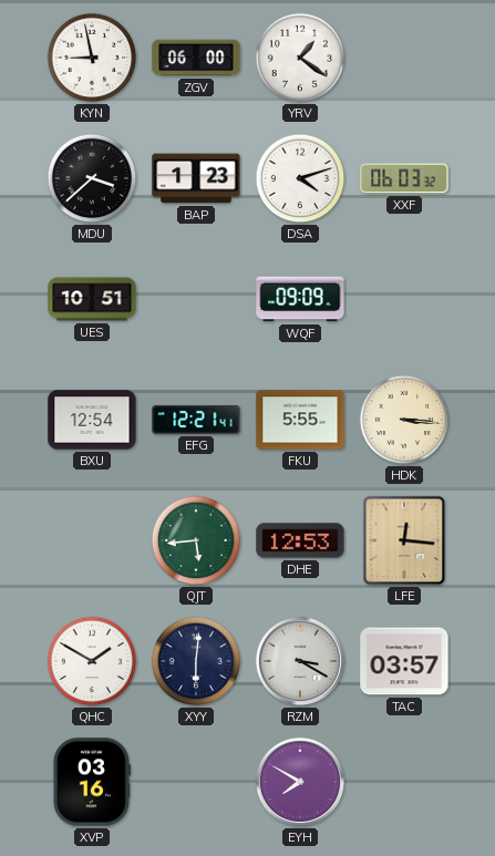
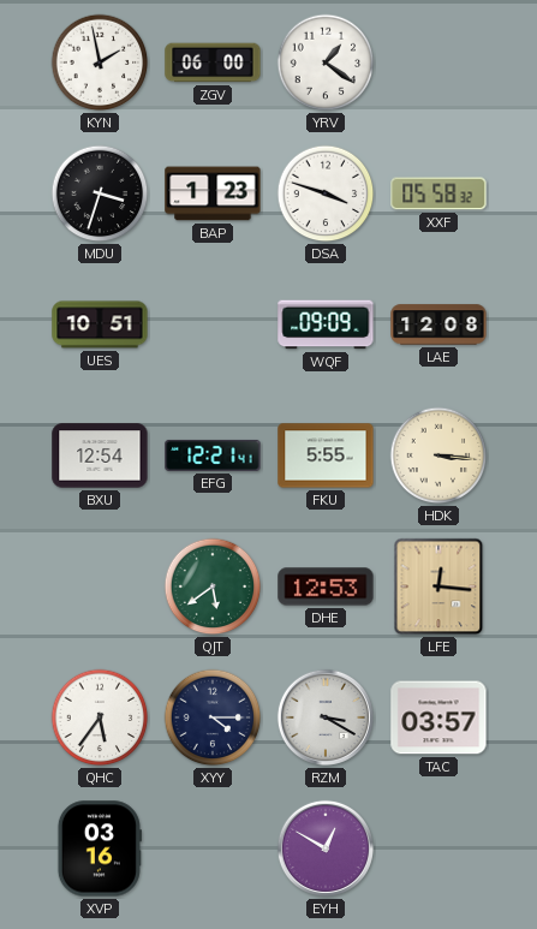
KYN: 8:58 -> 1:58 (100, 62)
MDU: 3:38 -> 3:33 (100, 193)
DSA: 4:12 -> 3:48 (326, 193)
XXF: 06:03 -> 05:58 (438, 193)
LAE: none -> 12:08 (438, 324)
QJT: 5:44 -> 5:39 (213, 586)
QHC: 1:50 -> 5:36 (100, 717)
XYY: 6:01 -> 4:15 (213, 717)
EYH: 7:50 -> 12:50 (326, 848)
